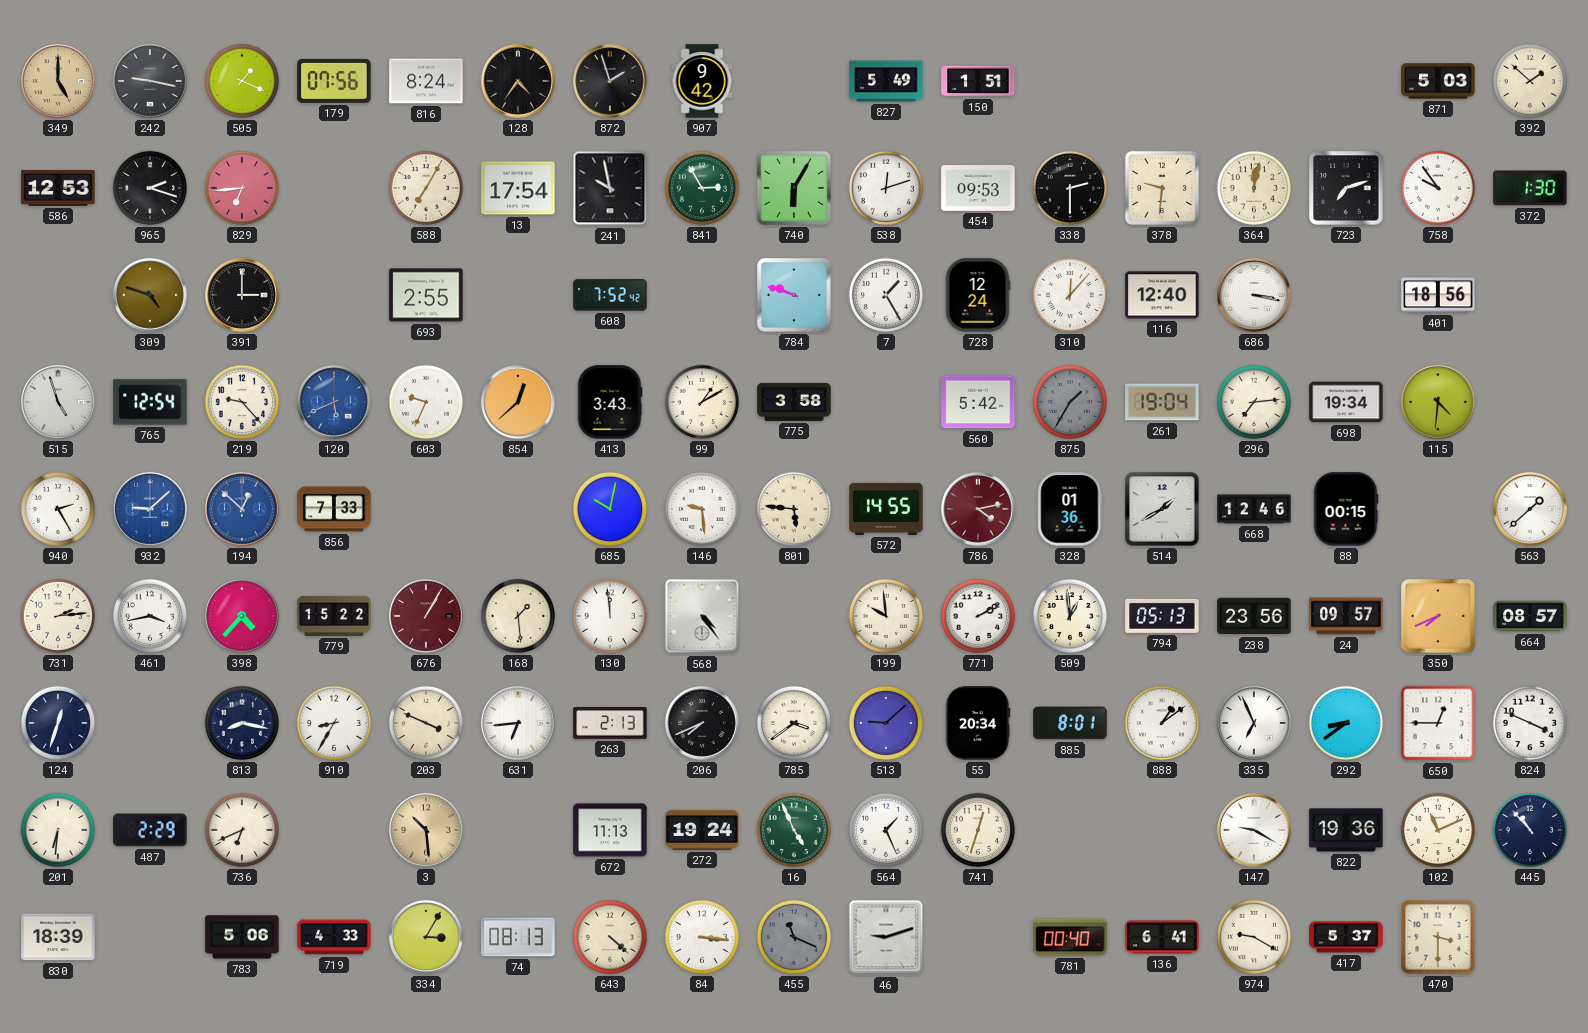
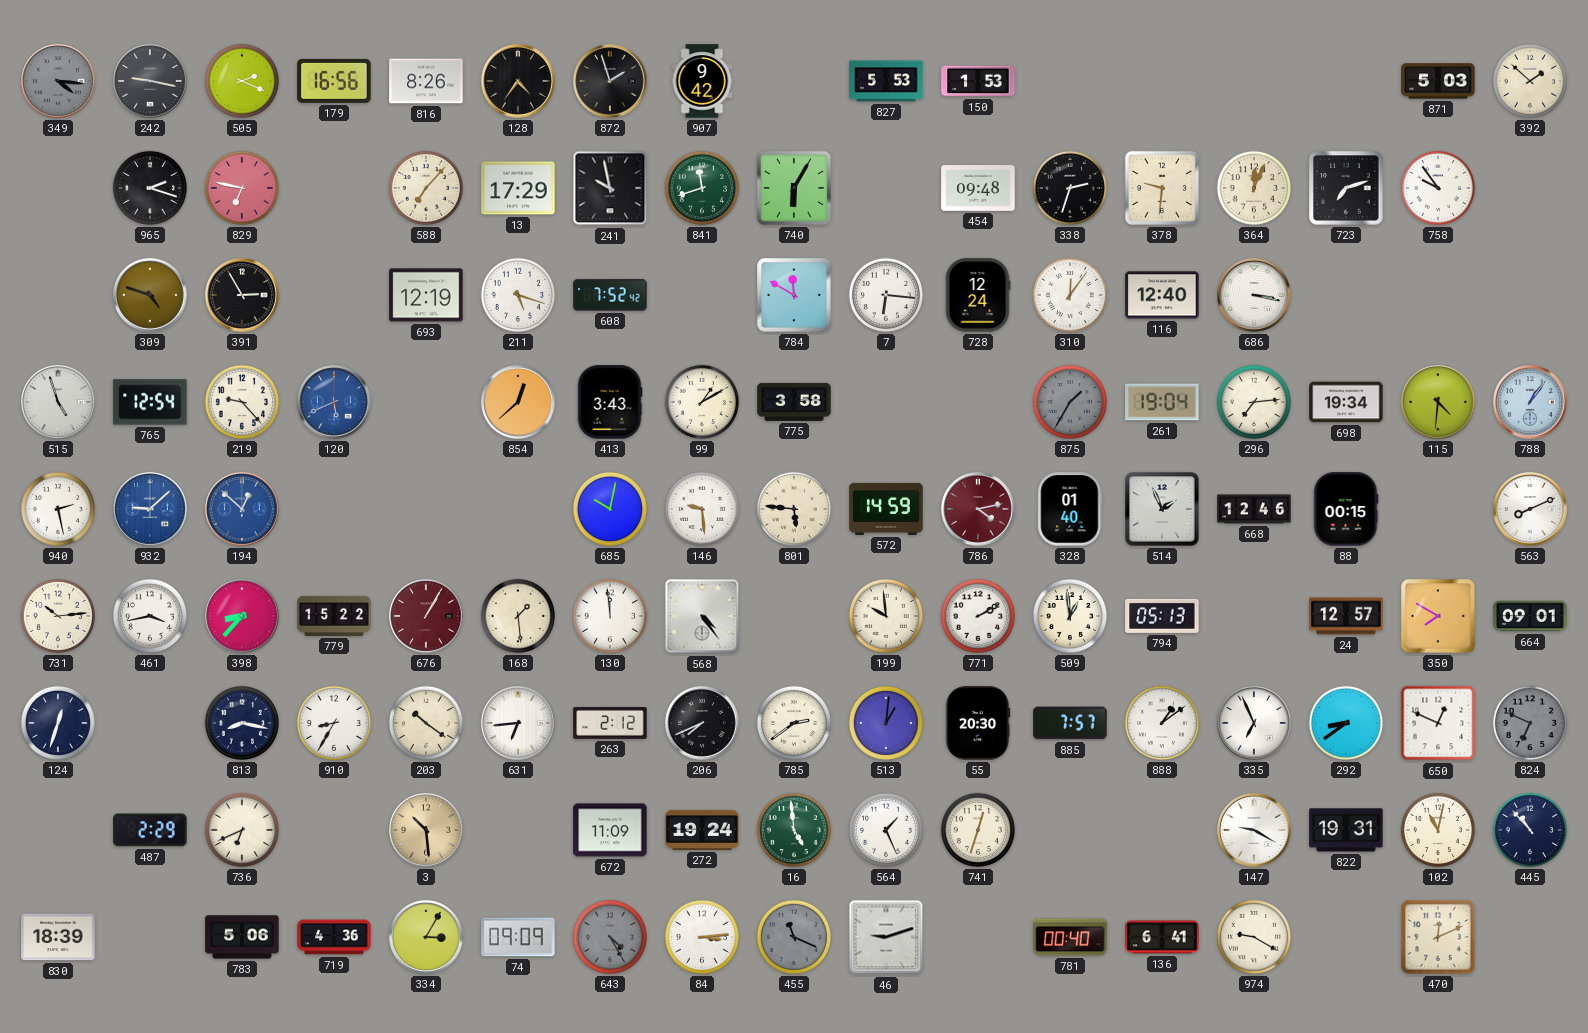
349: 5:00 -> 4:16 (58, 81)
349 dial: champagne -> grey (58, 81)
505: 1:19 -> 2:19 (241, 81)
179: 07:56 -> 16:56 (334, 81)
816: 8:24 -> 8:26 (426, 81)
827: 5:49 -> 5:53 (886, 81)
150: 1:51 -> 1:53 (978, 81)
586: 12:53 -> none (58, 188)
829: 6:44 -> 6:47 (241, 188)
588: 7:05 -> 7:07 (425, 188)
13: 17:54 -> 17:29 (518, 188)
841: 2:55 -> 11:42 (701, 188)
538: 12:12 -> none (885, 188)
454: 09:53 -> 09:48 (978, 189)
338: 2:30 -> 2:33 (1069, 188)
364: 12:02 -> 12:04 (1253, 188)
372: 1:30 -> none (1530, 188)
391: 3:00 -> 2:55 (242, 295)
693: 2:55 -> 12:19 (426, 295)
211: none -> 5:18 (517, 295)
784: 9:48 -> 11:50 (794, 295)
7: 1:25 -> 6:16 (885, 295)
310: 12:07 -> 12:06 (1069, 295)
401: 18:56 -> none (1438, 295)
603: 9:34 -> none (425, 402)
560: 5:42 -> none (978, 402)
788: none -> 1:06 (1530, 402)
940: 2:25 -> 2:28 (57, 509)
856: 7:33 -> none (334, 509)
572: 14:55 -> 14:59 (886, 509)
328: 01:36 -> 01:40 (1070, 509)
514: 1:40 -> 1:56 (1162, 509)
563: 1:38 -> 8:11 (1530, 509)
731: 2:14 -> 10:14 (57, 616)
398: 4:37 -> 8:37 (242, 616)
238: 23:56 -> none (1254, 616)
24: 09:57 -> 12:57 (1346, 616)
350: 7:41 -> 7:50 (1438, 616)
664: 08:57 -> 09:01 (1530, 616)
203: 3:49 -> 10:21 (425, 723)
263: 2:13 -> 2:12 (610, 723)
785: 3:39 -> 2:39 (793, 723)
513: 9:08 -> 1:01 (885, 723)
55: 20:34 -> 20:30 (978, 723)
885: 8:01 -> 7:57 (1070, 723)
650: 12:45 -> 12:49 (1438, 723)
824: 3:49 -> 6:49 (1529, 723)
824 dial: white -> grey (1529, 723)
201: 6:31 -> none (57, 830)
672: 11:13 -> 11:09 (610, 830)
16: 4:56 -> 4:59 (793, 830)
822: 19:36 -> 19:31 (1346, 830)
102: 11:11 -> 11:02 (1437, 830)
719: 4:33 -> 4:36 (334, 937)
74: 08:13 -> 09:09 (518, 937)
643: 4:22 -> 4:25 (609, 937)
643 dial: cream -> grey (609, 937)
84: 3:16 -> 3:14 (701, 937)
417: 5:37 -> none (1346, 937)
470: 3:30 -> 12:11 (1438, 937)
